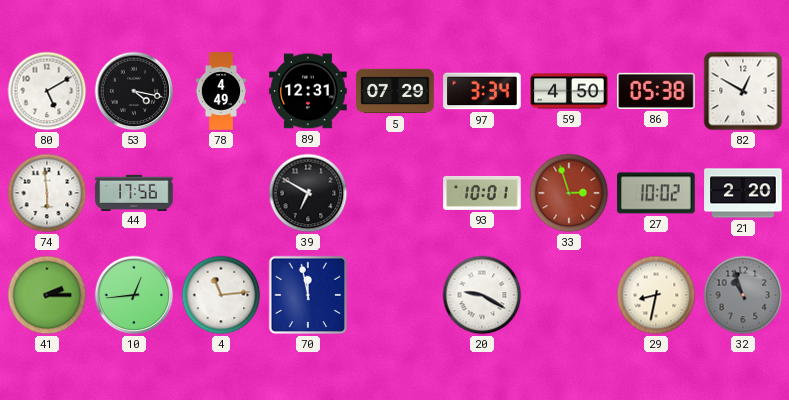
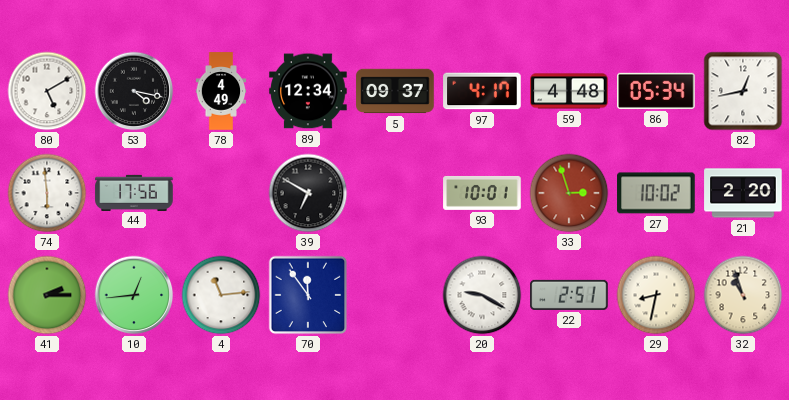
89: 12:31 -> 12:34 (308, 91)
5: 07:29 -> 09:37 (395, 91)
97: 3:34 -> 4:17 (482, 91)
59: 4:50 -> 4:48 (569, 91)
86: 05:38 -> 05:34 (656, 91)
82: 12:50 -> 12:43 (743, 91)
70: 11:58 -> 11:54 (308, 295)
22: none -> 2:51 (569, 295)
32 dial: grey -> cream (743, 295)
